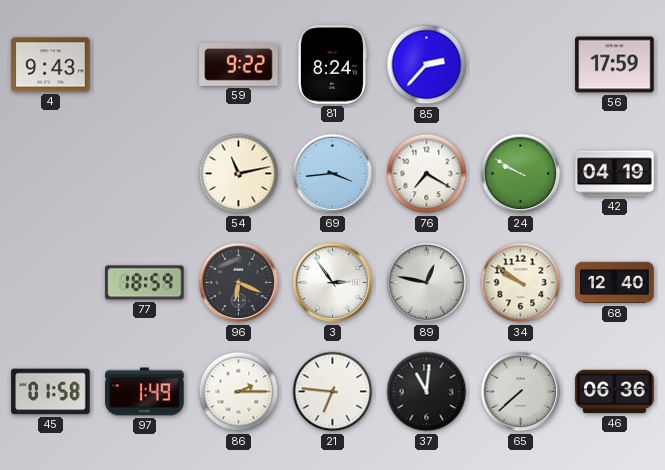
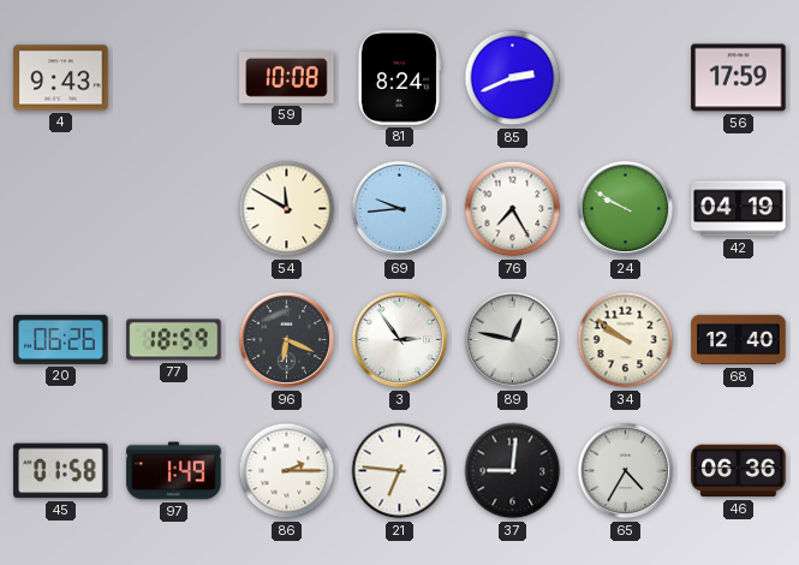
59: 9:22 -> 10:08 (287, 78)
85: 2:37 -> 2:41 (513, 78)
54: 11:13 -> 11:50 (287, 209)
69: 3:44 -> 9:44 (400, 209)
76: 7:20 -> 7:25 (513, 209)
20: none -> 06:26 (61, 339)
37: 11:01 -> 9:01 (513, 471)
65: 7:38 -> 4:35 (626, 471)
